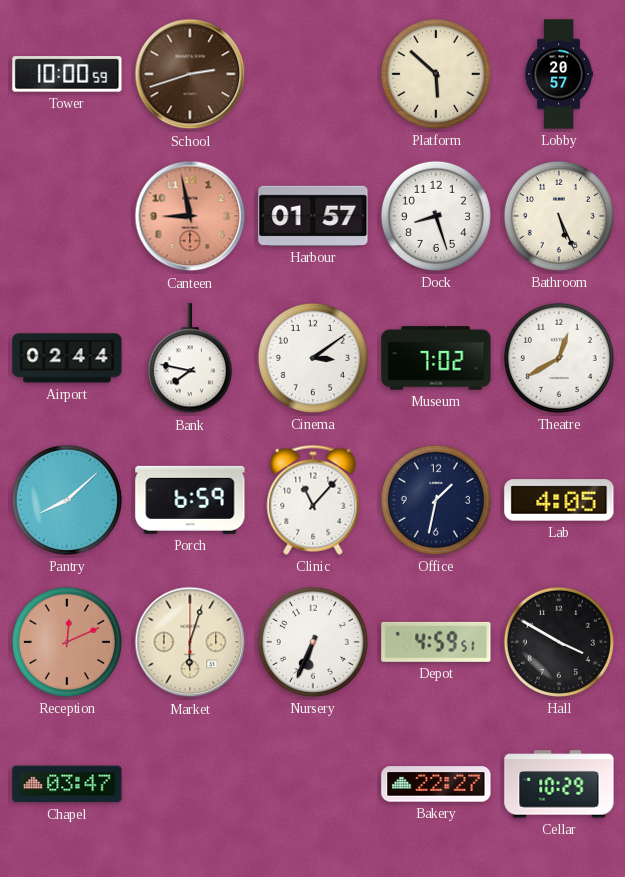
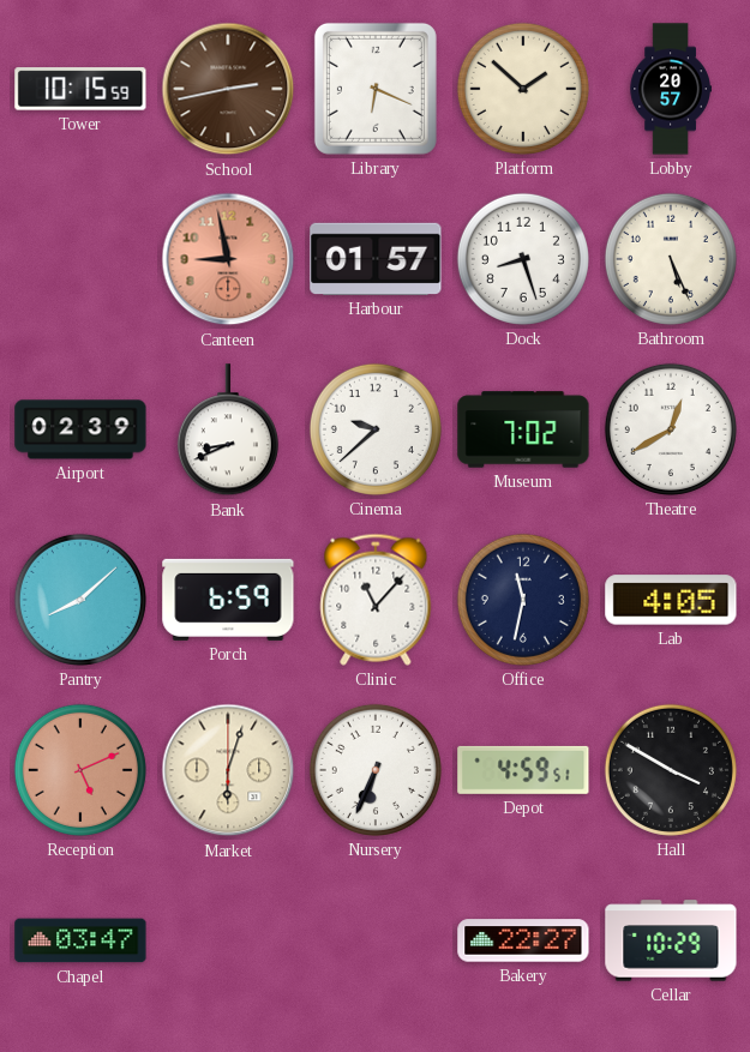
Tower: 10:00 -> 10:15 (80, 89)
School: 2:42 -> 2:43 (228, 89)
Library: none -> 6:19 (376, 89)
Platform: 5:52 -> 1:52 (523, 89)
Airport: 02:44 -> 02:39 (80, 429)
Bank: 7:47 -> 8:41 (228, 431)
Cinema: 3:09 -> 9:38 (376, 429)
Office: 1:32 -> 11:32 (523, 600)
Reception: 12:11 -> 5:11 (80, 770)
